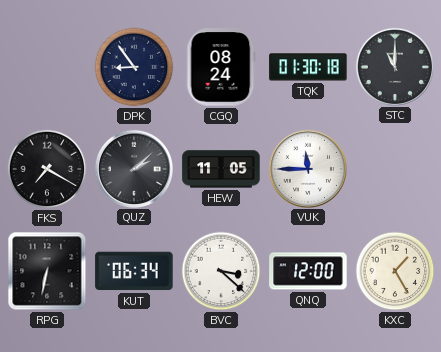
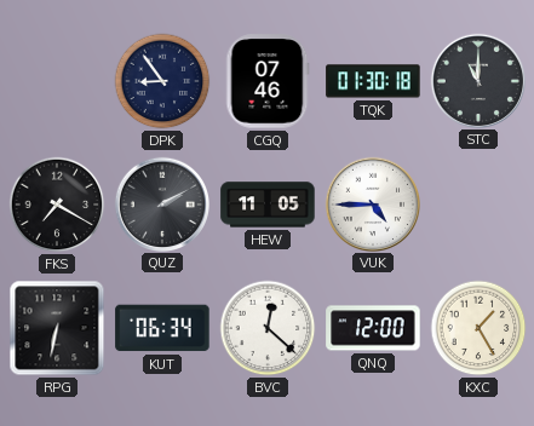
CGQ: 08:24 -> 07:46 (268, 81)
QUZ: 2:08 -> 2:10 (161, 203)
VUK: 11:45 -> 4:45 (372, 203)
BVC: 3:22 -> 12:22 (268, 328)
